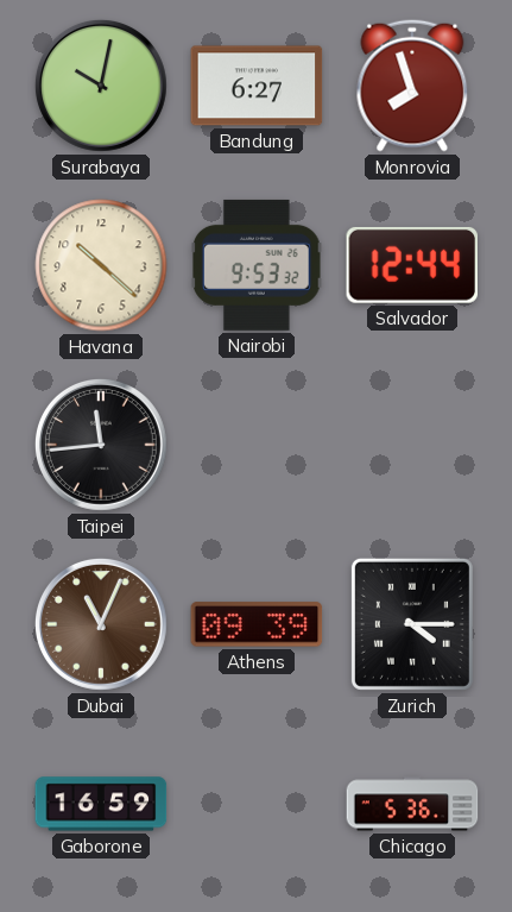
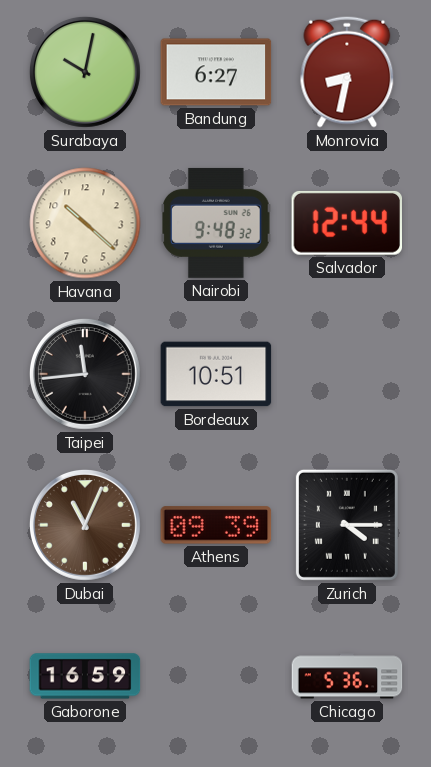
Monrovia: 7:57 -> 8:32 (347, 72)
Nairobi: 9:53 -> 9:48 (216, 223)
Bordeaux: none -> 10:51 (216, 374)
